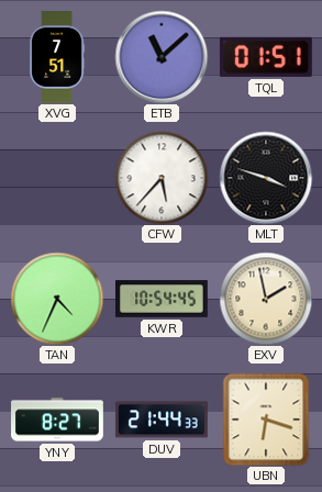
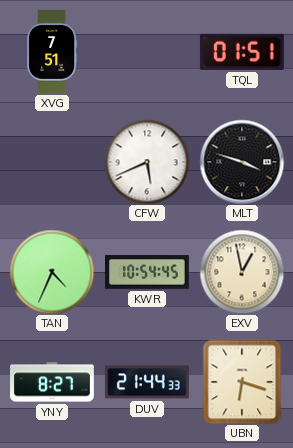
ETB: 11:08 -> none (162, 57)
CFW: 5:37 -> 5:41 (147, 162)
EXV: 1:58 -> 12:58 (242, 272)
